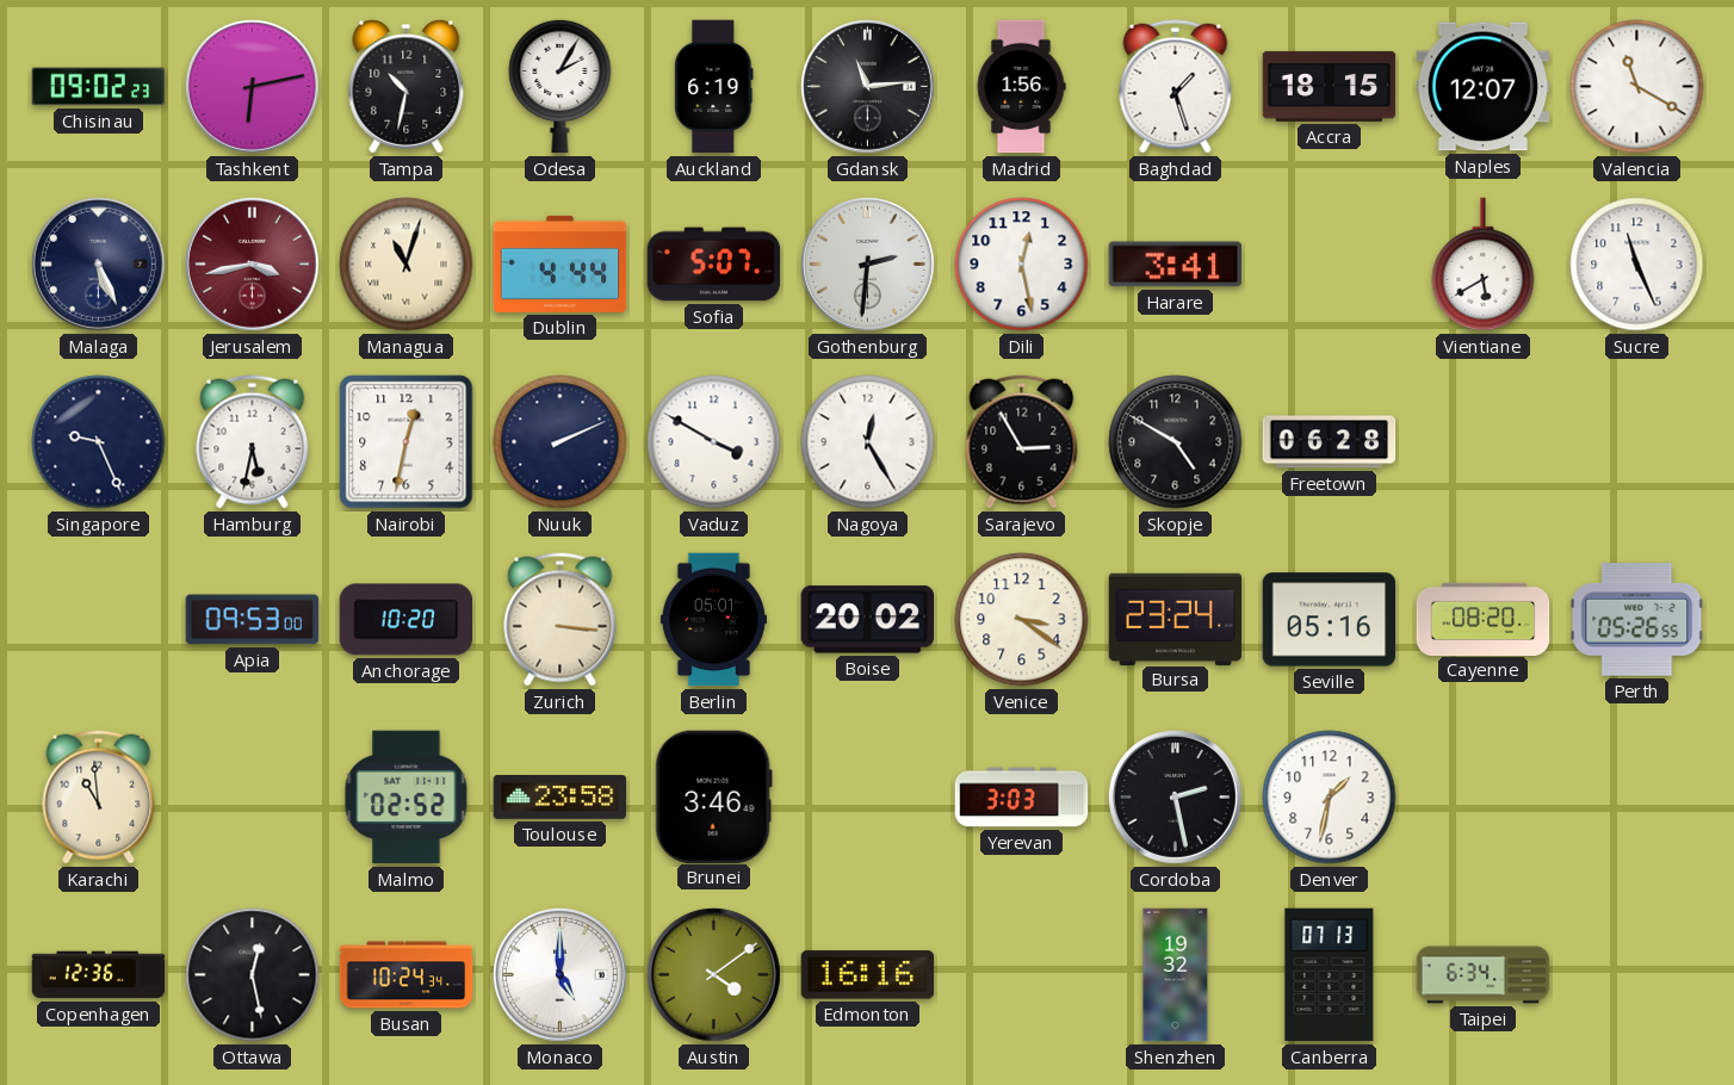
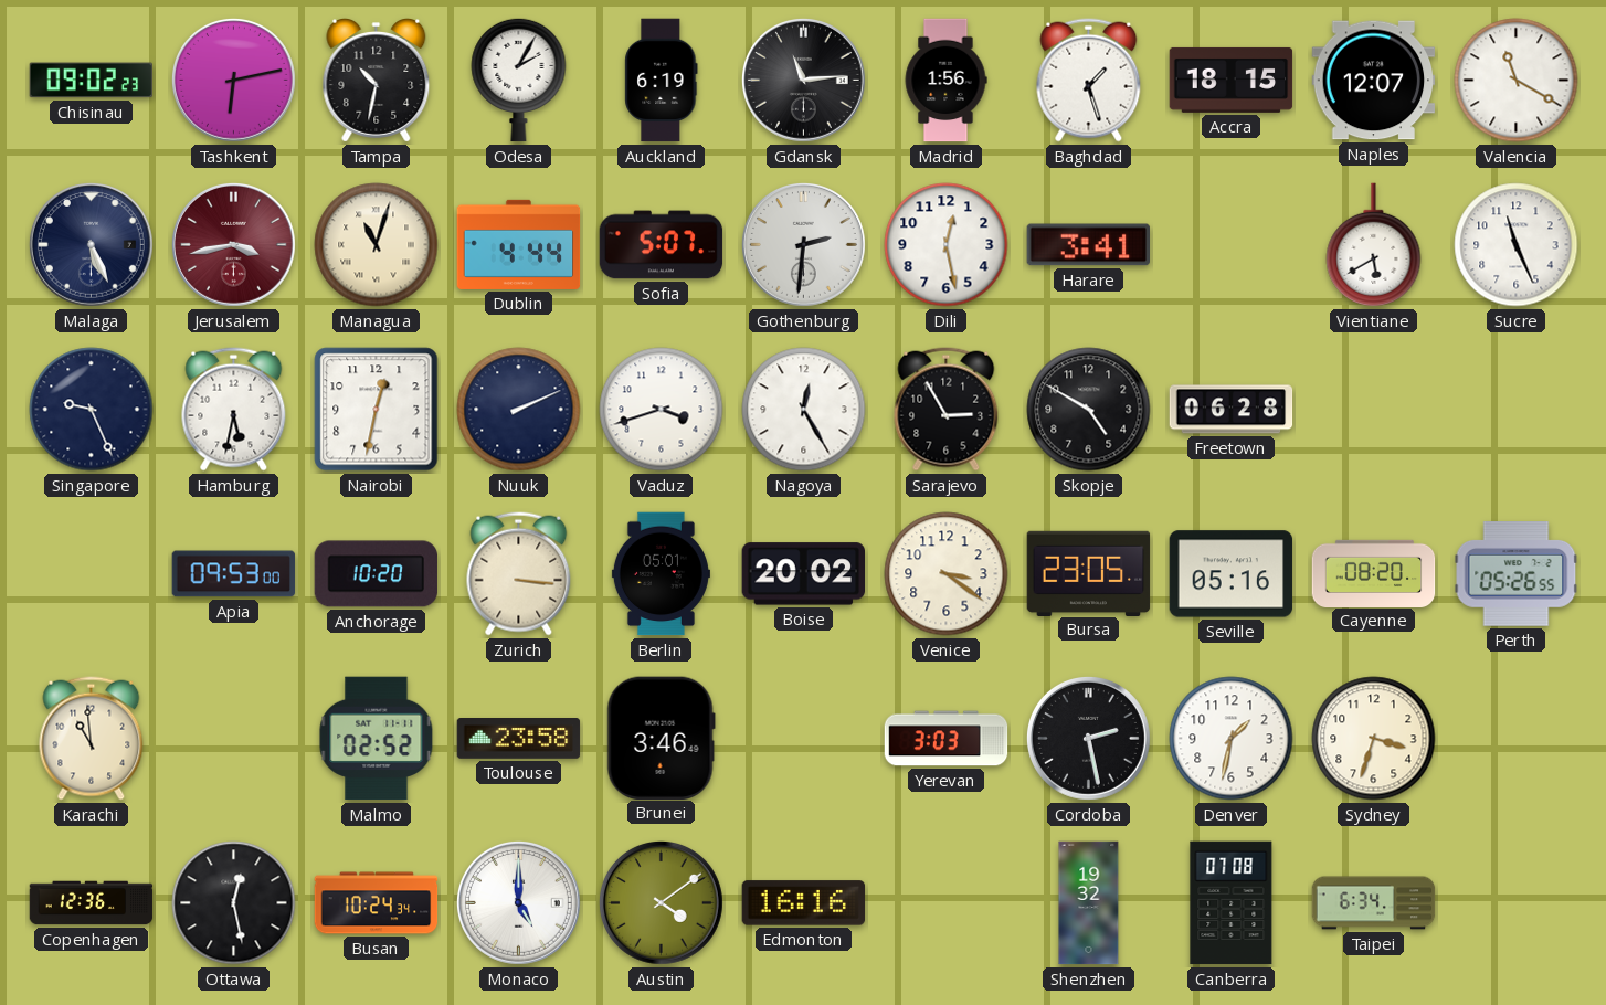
Vaduz: 3:50 -> 3:42 (662, 410)
Bursa: 23:24 -> 23:05 (1089, 573)
Sydney: none -> 3:33 (1374, 739)
Canberra: 07:13 -> 07:08 (1232, 903)
